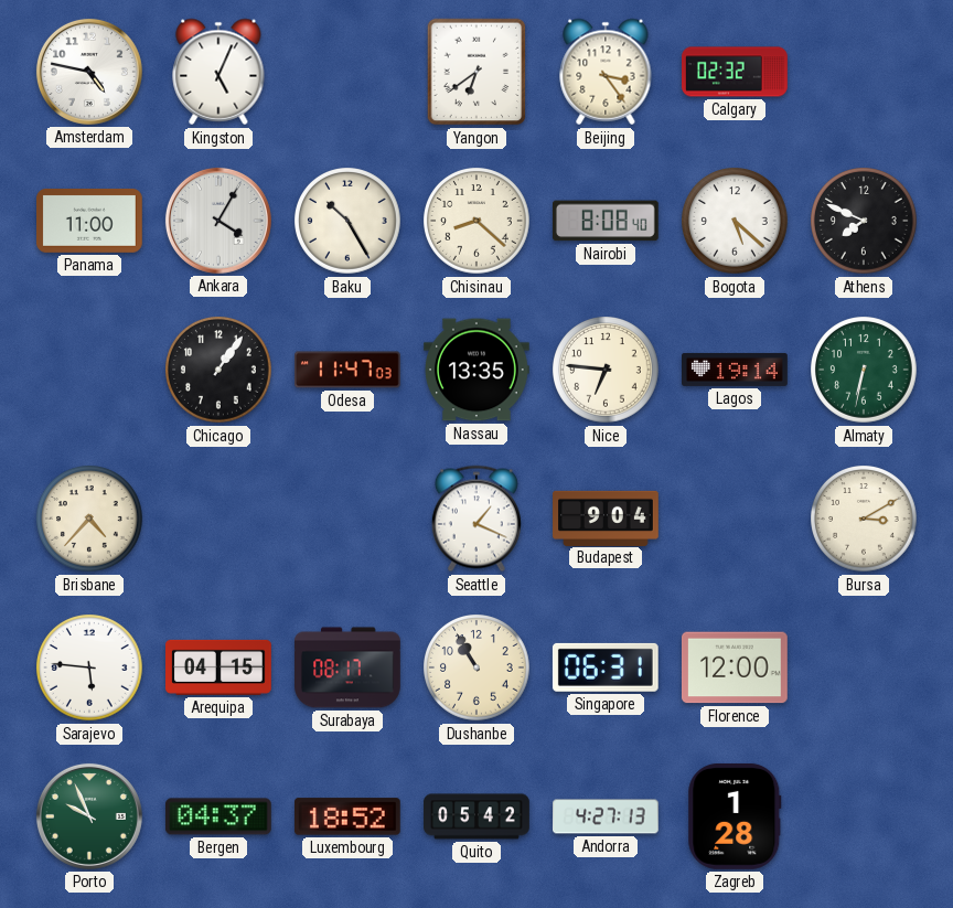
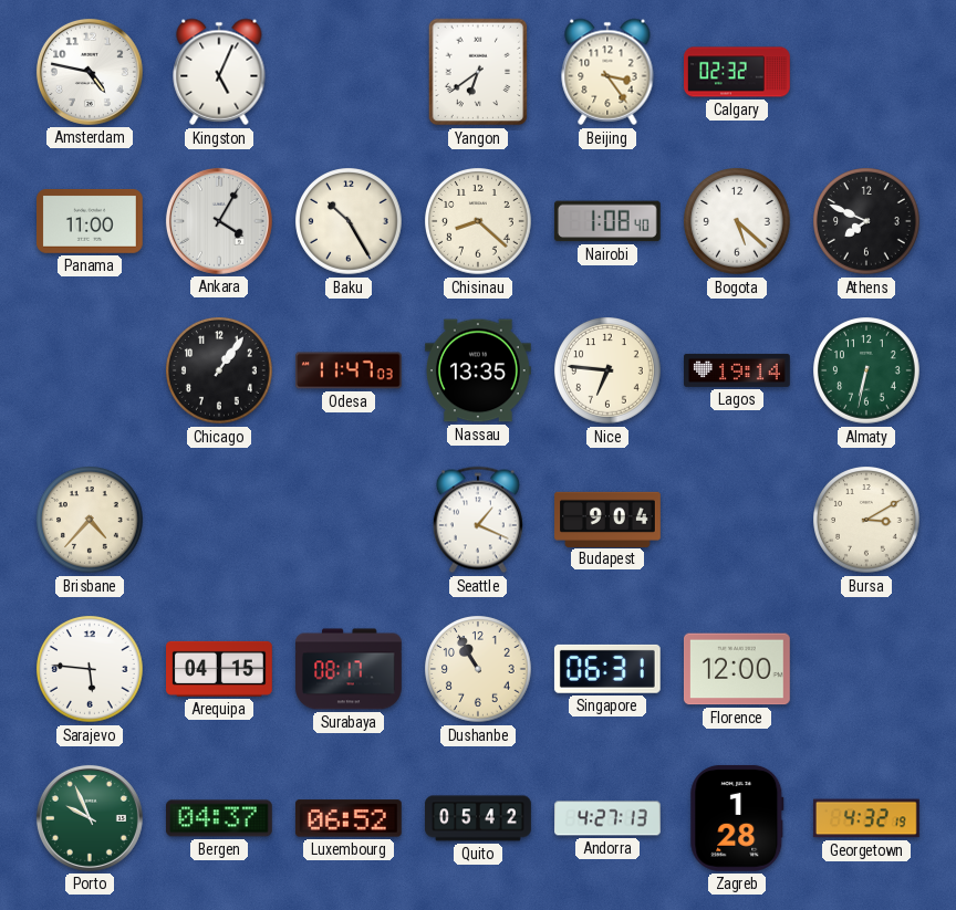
Nairobi: 8:08 -> 1:08 (607, 221)
Luxembourg: 18:52 -> 06:52 (349, 818)
Georgetown: none -> 4:32 (866, 818)
